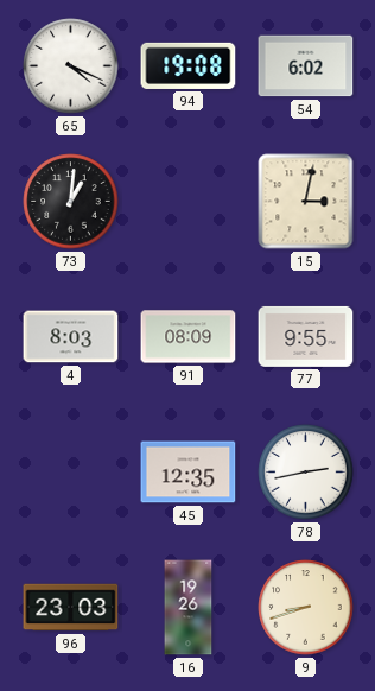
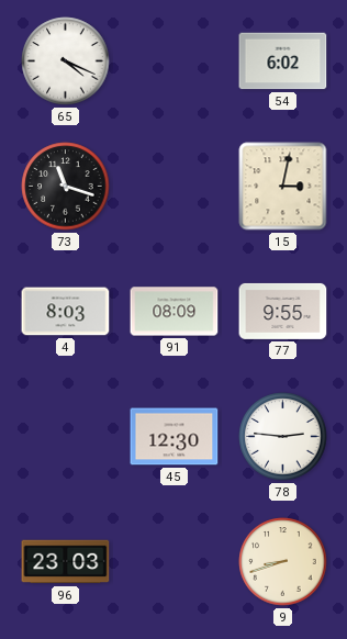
94: 19:08 -> none (189, 65)
73: 1:01 -> 11:18 (66, 187)
45: 12:35 -> 12:30 (175, 437)
78: 2:43 -> 2:46 (283, 437)
16: 19:26 -> none (189, 608)
